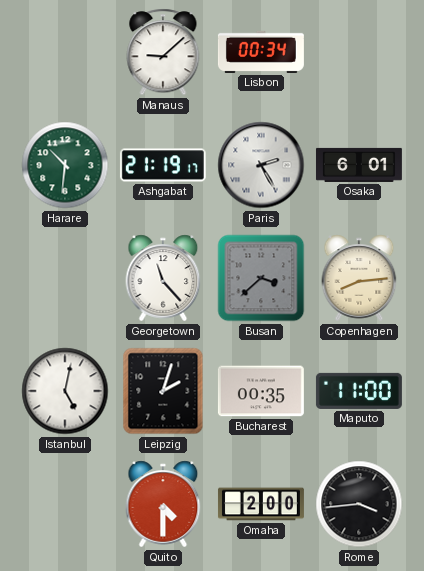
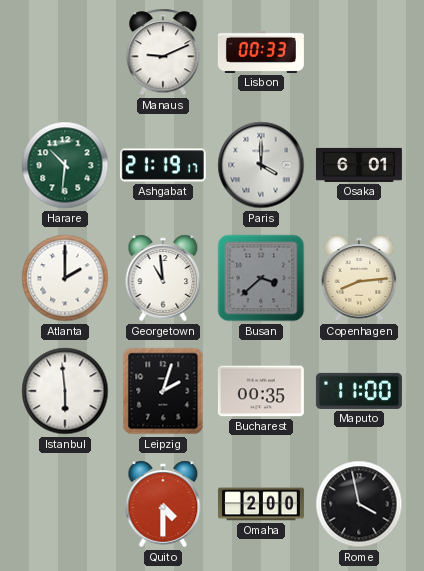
Manaus: 9:08 -> 9:11 (163, 52)
Lisbon: 00:34 -> 00:33 (261, 52)
Paris: 2:25 -> 4:00 (261, 165)
Atlanta: none -> 2:00 (65, 278)
Georgetown: 11:23 -> 10:59 (163, 278)
Istanbul: 5:02 -> 5:59 (65, 391)
Rome: 3:44 -> 3:58 (359, 504)
